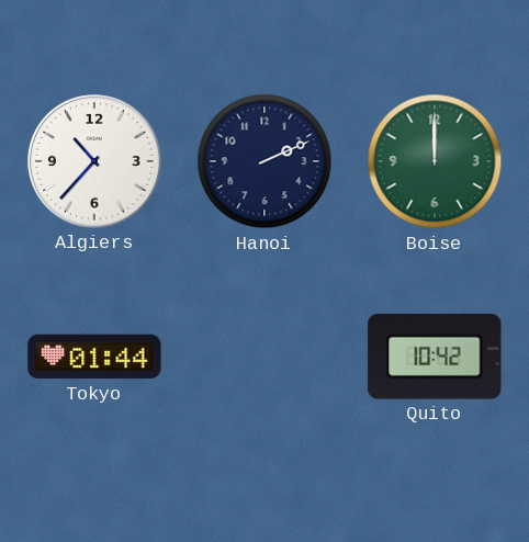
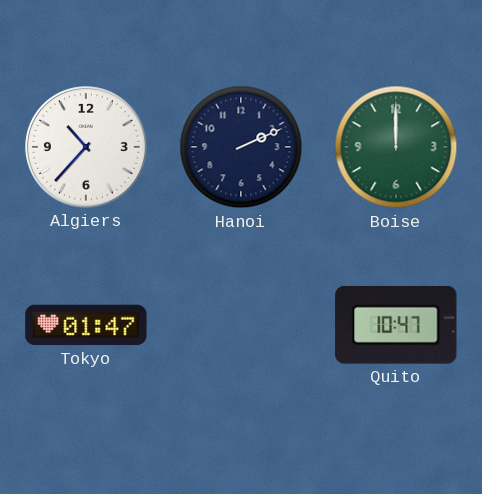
Tokyo: 01:44 -> 01:47 (86, 325)
Quito: 10:42 -> 10:47 (396, 325)
